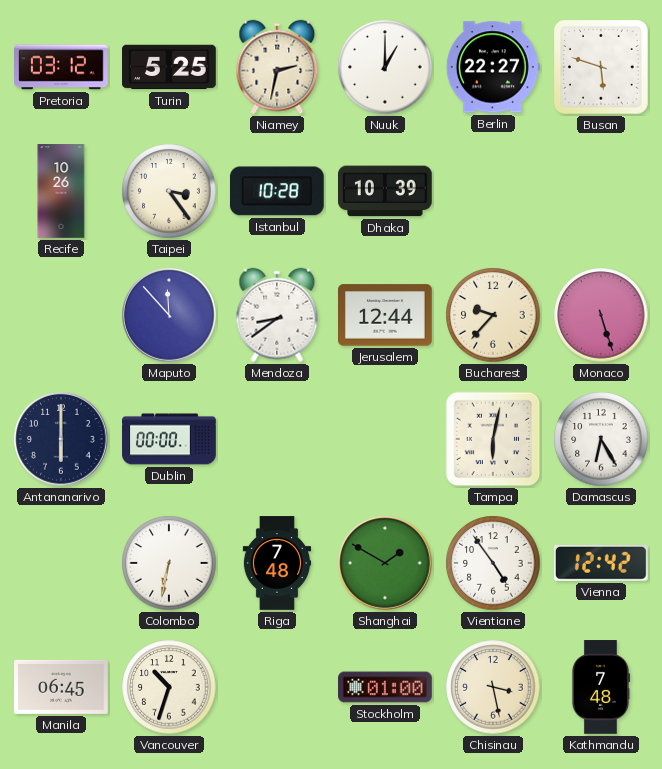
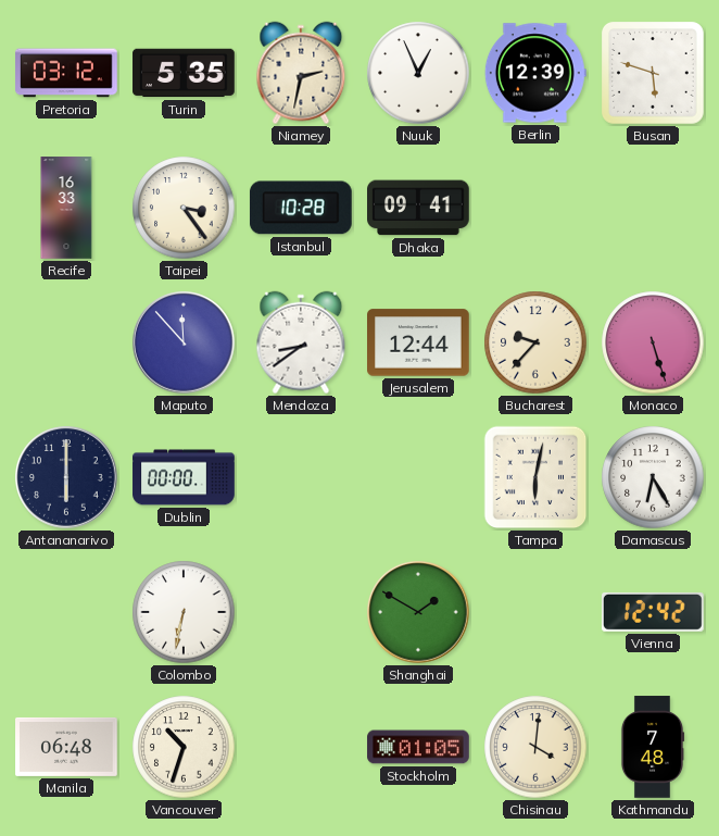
Turin: 5:25 -> 5:35 (184, 73)
Nuuk: 1:00 -> 12:56 (418, 73)
Berlin: 22:27 -> 12:39 (535, 73)
Recife: 10:26 -> 16:33 (66, 208)
Dhaka: 10:39 -> 09:41 (419, 208)
Riga: 7:48 -> none (277, 563)
Vientiane: 4:54 -> none (493, 563)
Manila: 06:45 -> 06:48 (66, 747)
Stockholm: 01:00 -> 01:05 (418, 747)
Chisinau: 3:28 -> 4:01 (535, 747)
